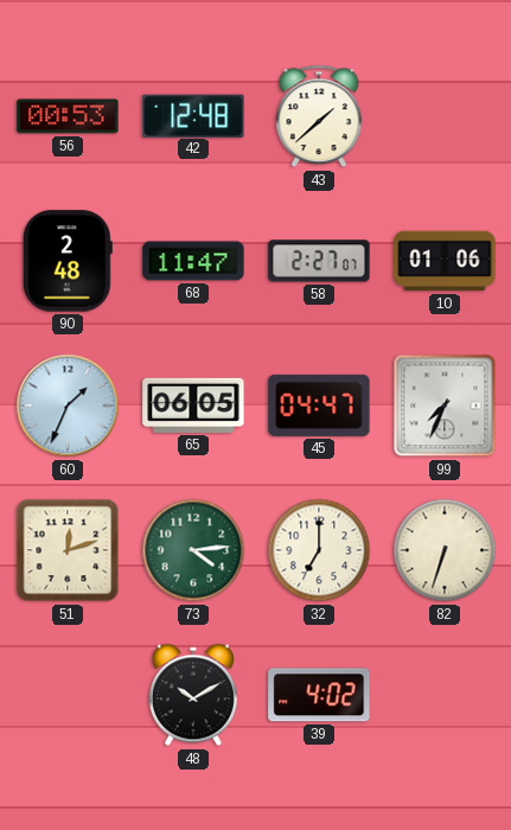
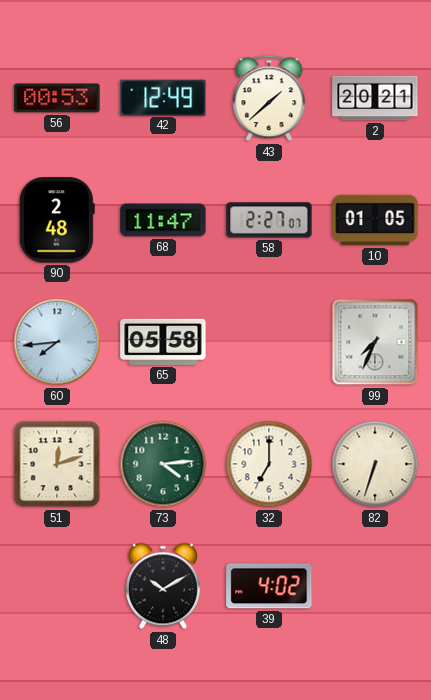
42: 12:48 -> 12:49 (163, 97)
2: none -> 20:21 (375, 98)
10: 01:06 -> 01:05 (375, 220)
60: 1:34 -> 7:44 (57, 342)
65: 06:05 -> 05:58 (163, 342)
45: 04:47 -> none (319, 406)
